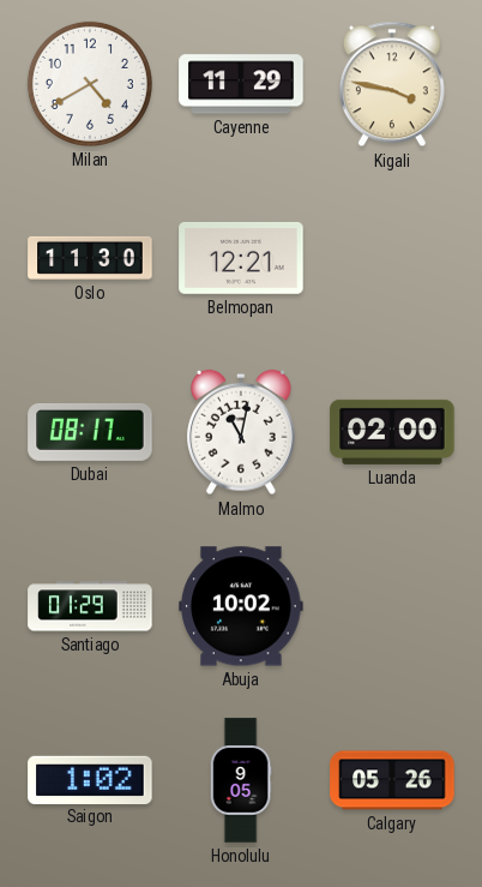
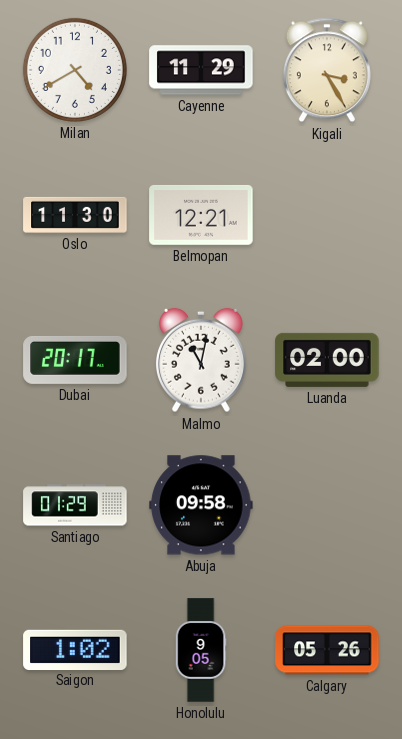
Kigali: 3:47 -> 3:25 (327, 70)
Dubai: 08:17 -> 20:17 (75, 360)
Abuja: 10:02 -> 09:58 (201, 505)
